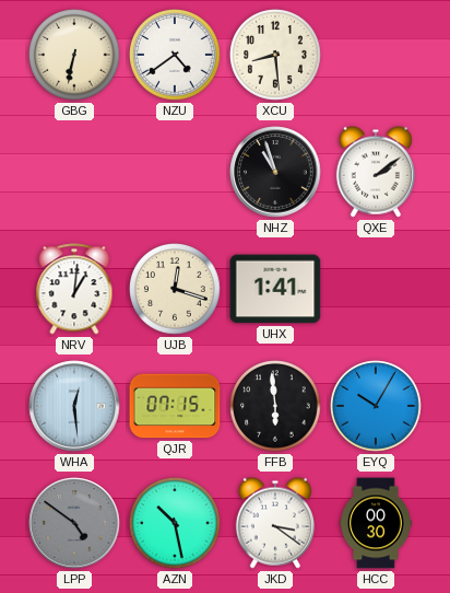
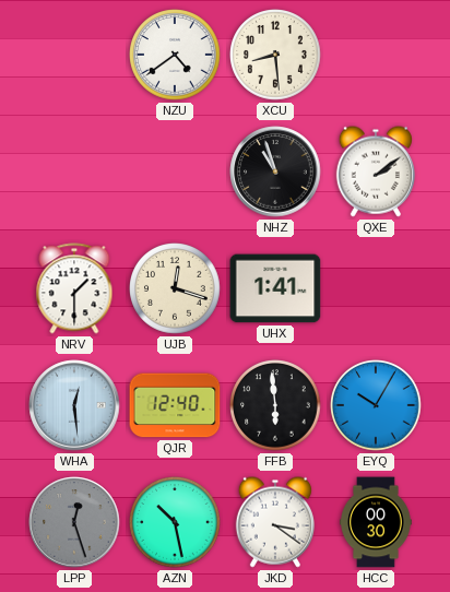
GBG: 6:32 -> none (74, 55)
NRV: 1:01 -> 1:30 (74, 288)
QJR: 07:15 -> 12:40 (175, 405)
LPP: 4:51 -> 12:27 (74, 522)
